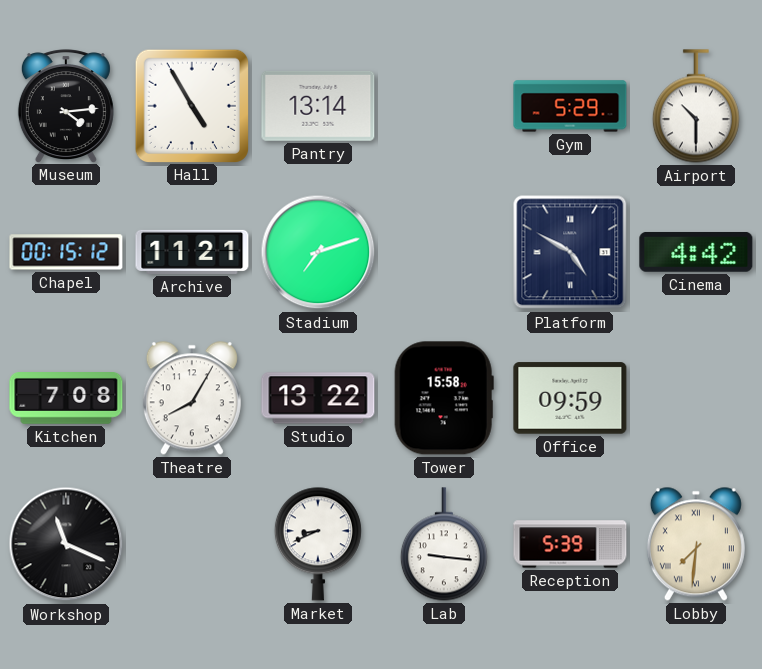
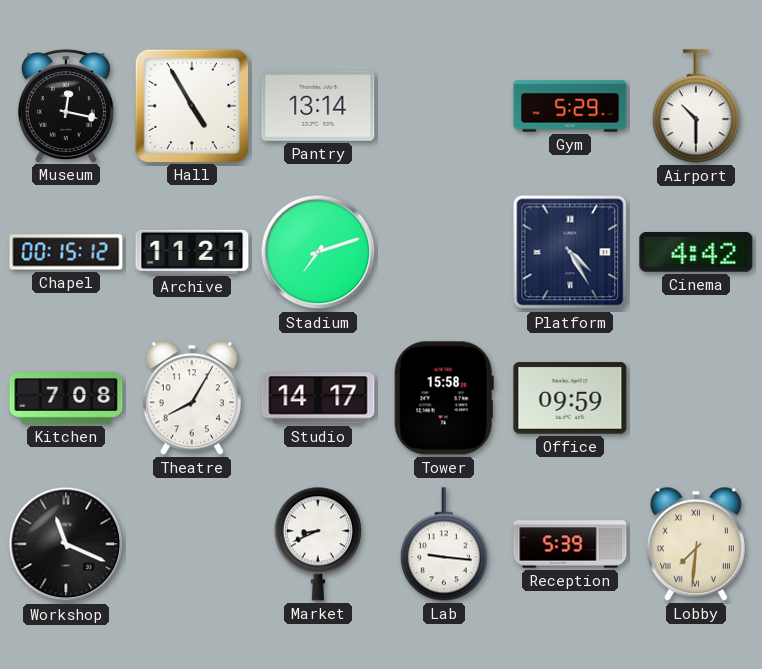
Museum: 4:14 -> 12:17 (66, 106)
Platform: 4:50 -> 4:25 (570, 252)
Studio: 13:22 -> 14:17 (318, 398)
